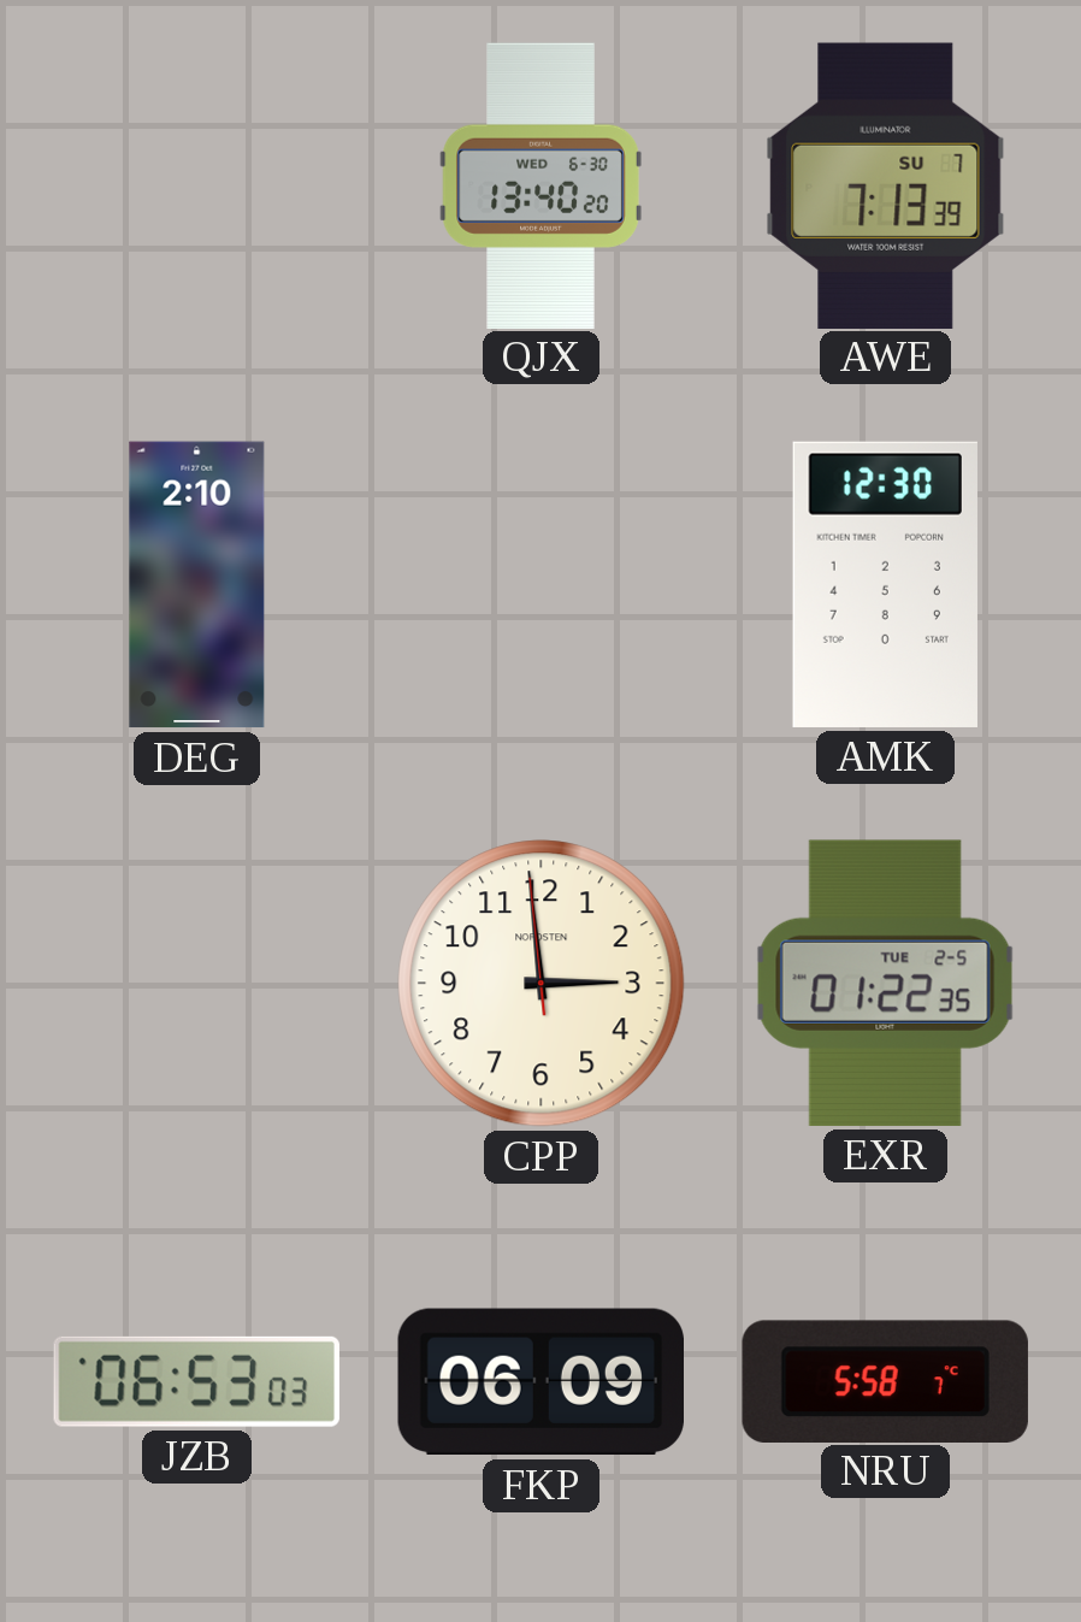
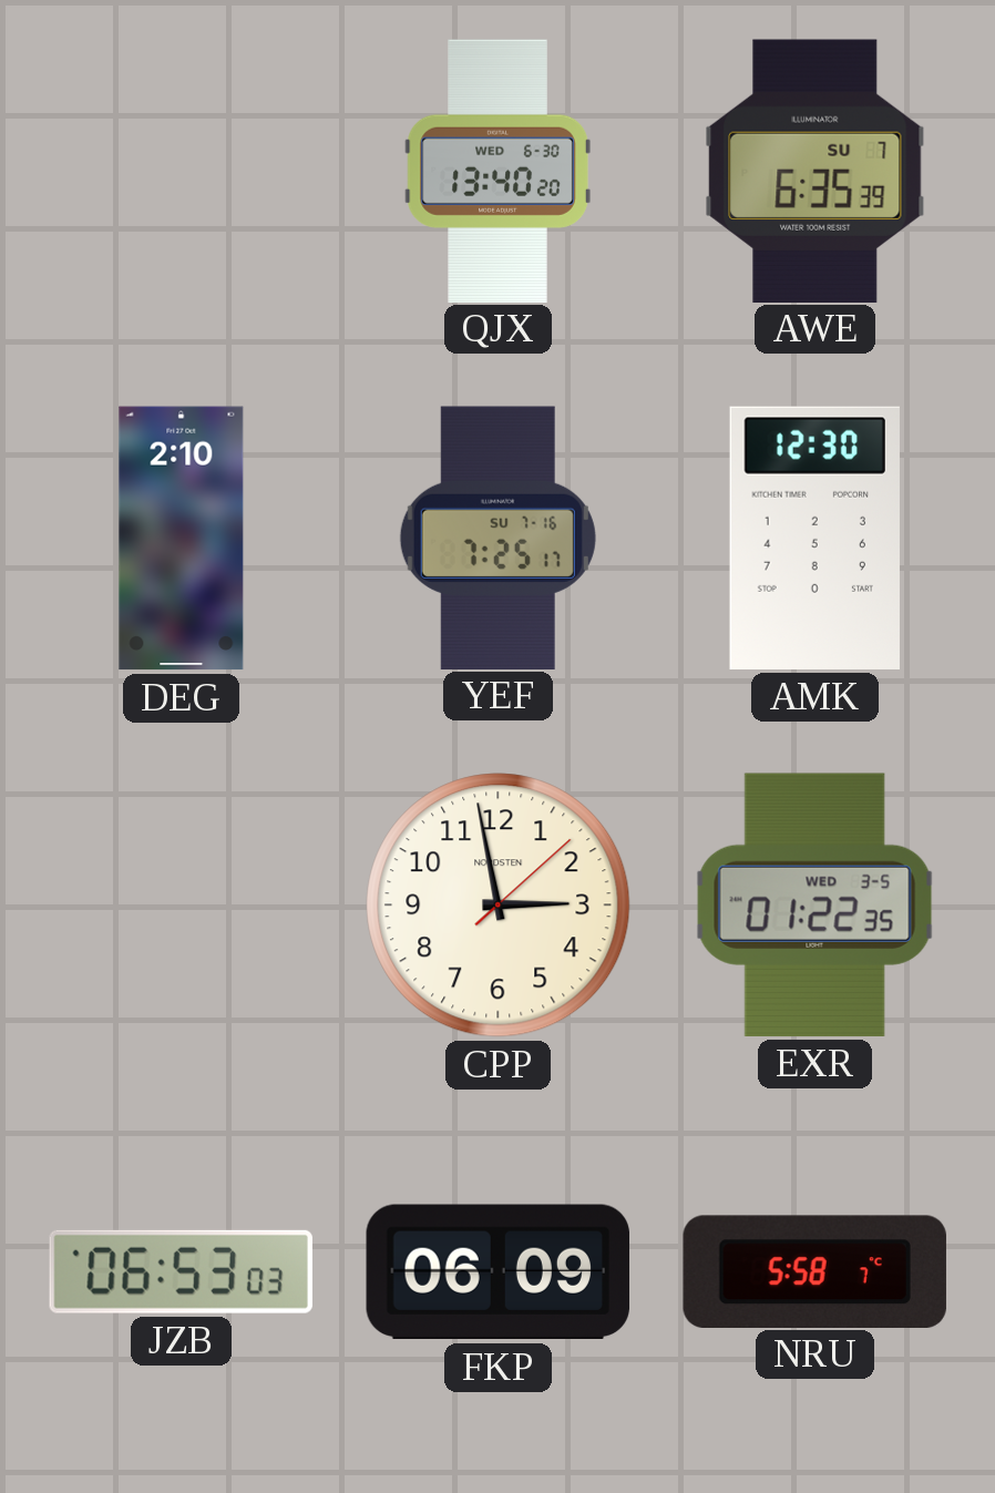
AWE: 7:13 -> 6:35 (816, 171)
YEF: none -> 7:25 (498, 538)
CPP: 2:58:59 -> 2:58:08 (499, 906)
EXR date: TUE 2-5 -> WED 3-5 (814, 904)
